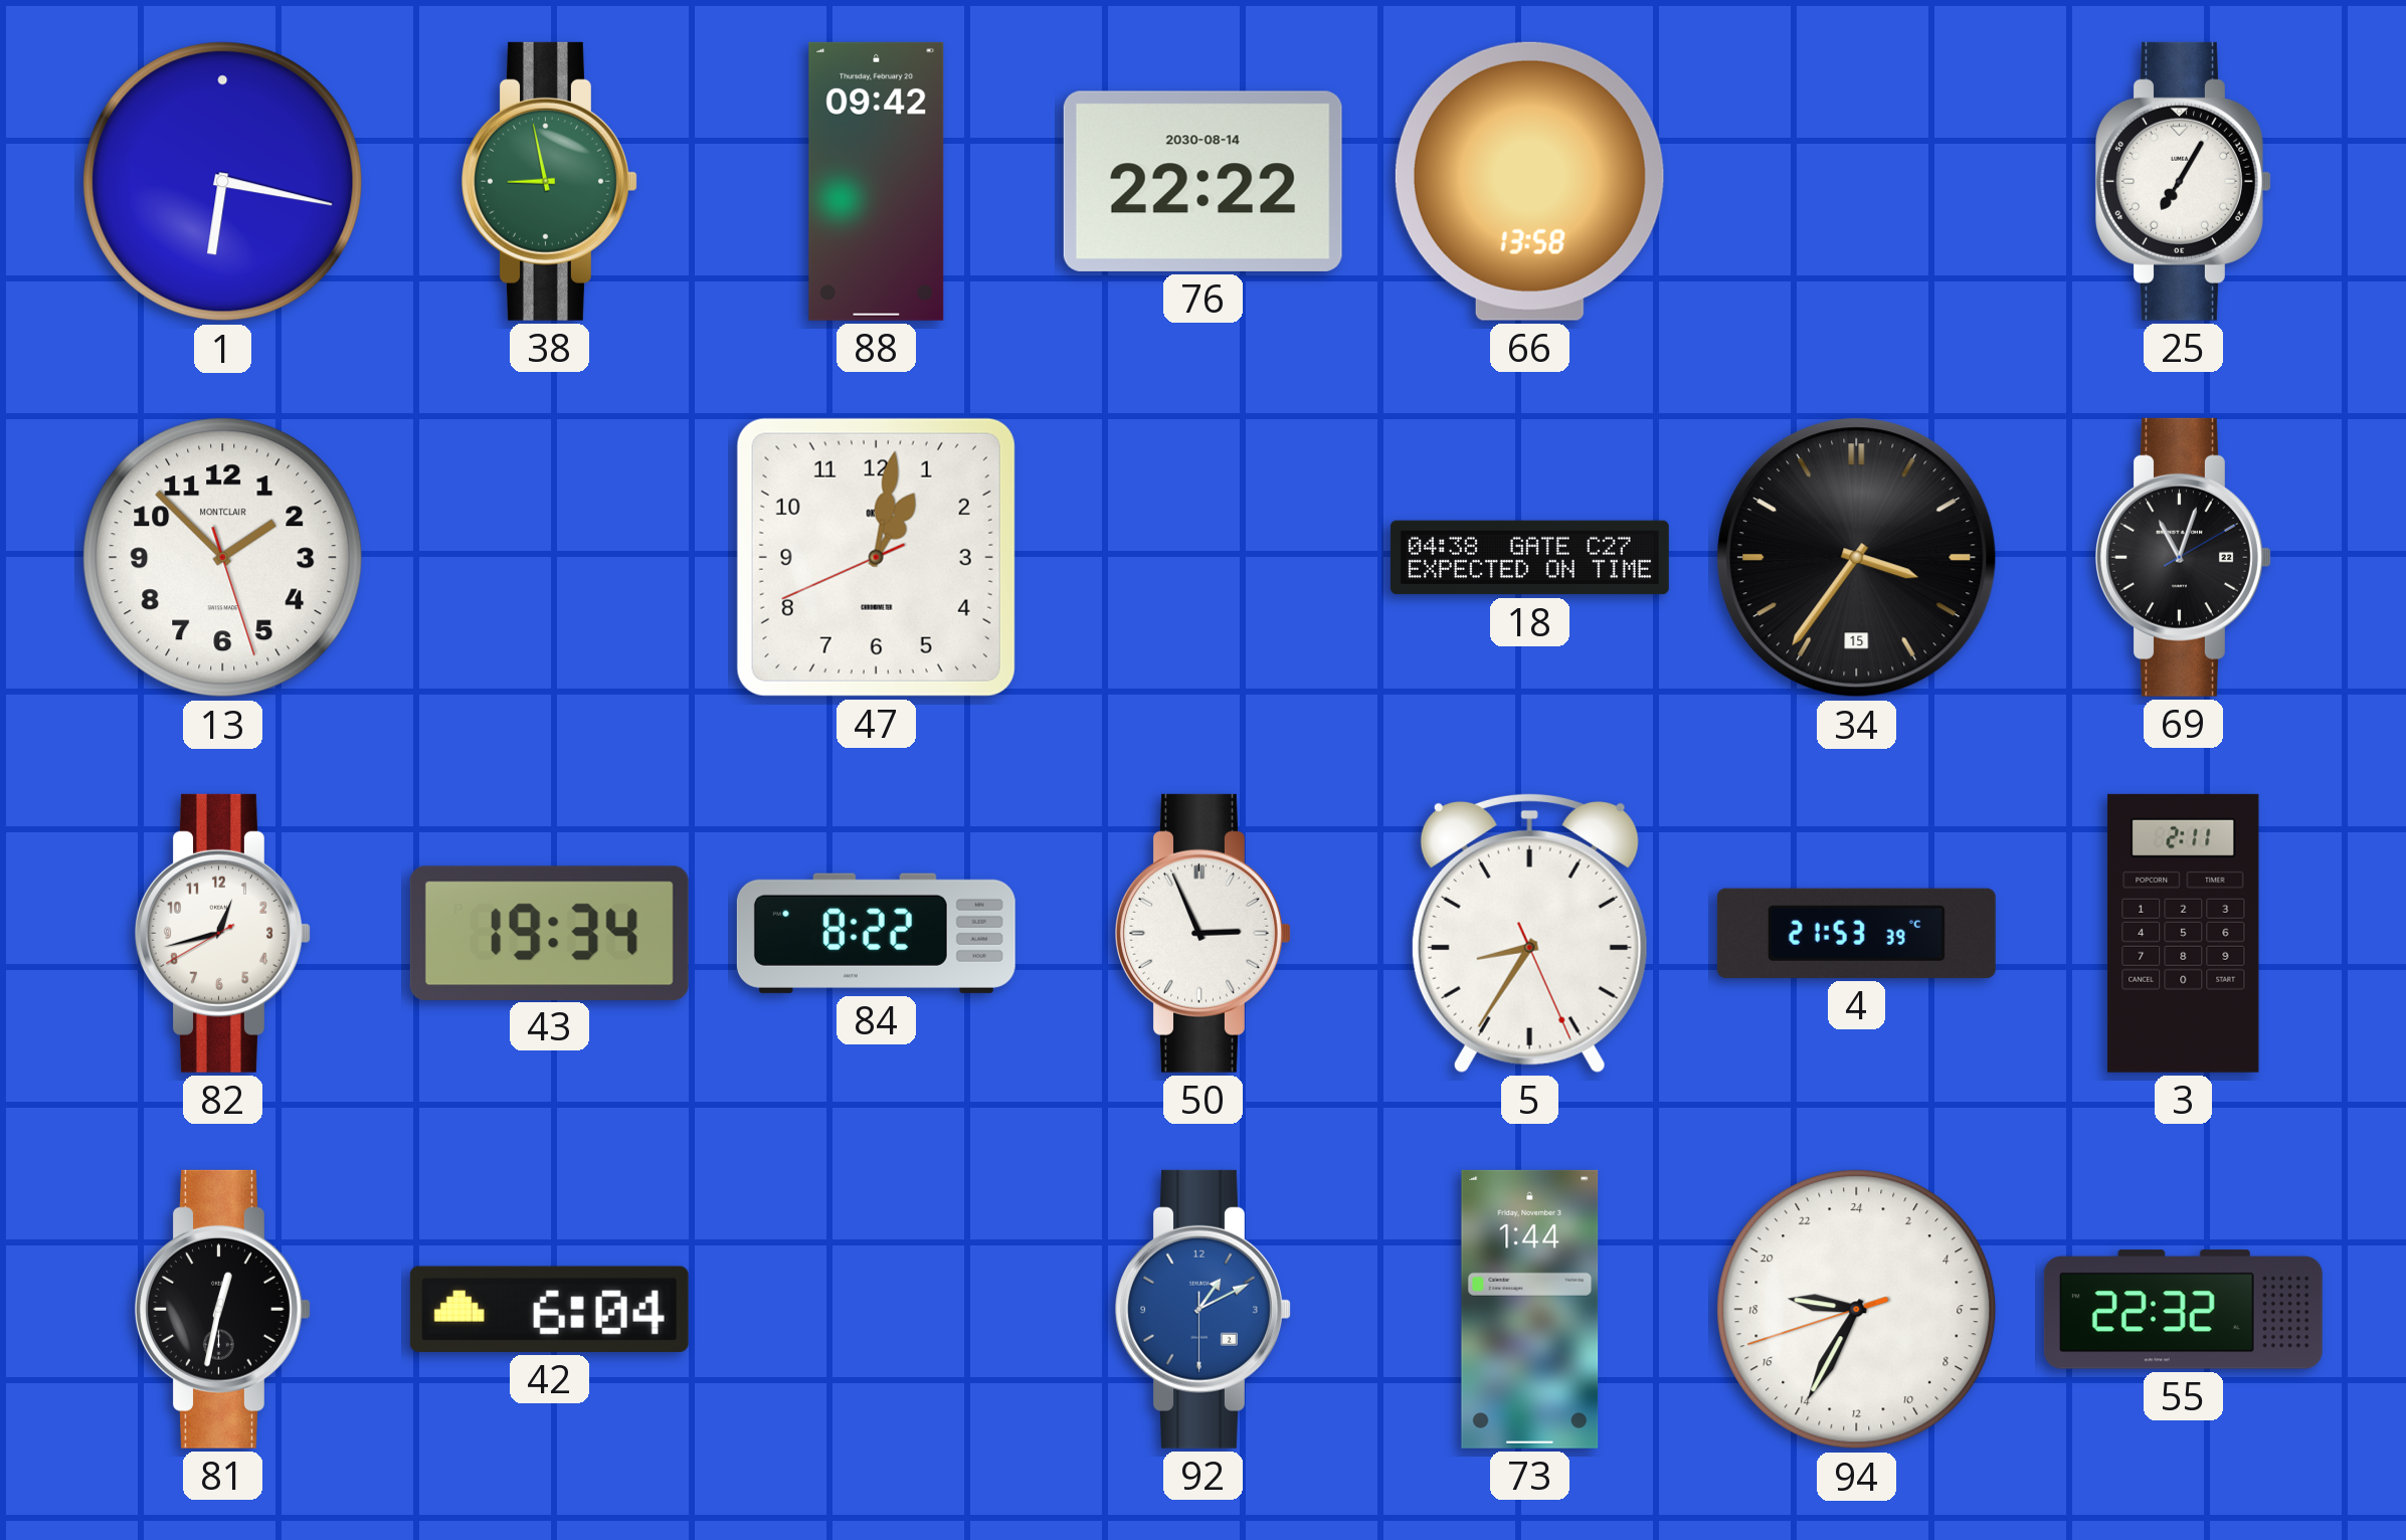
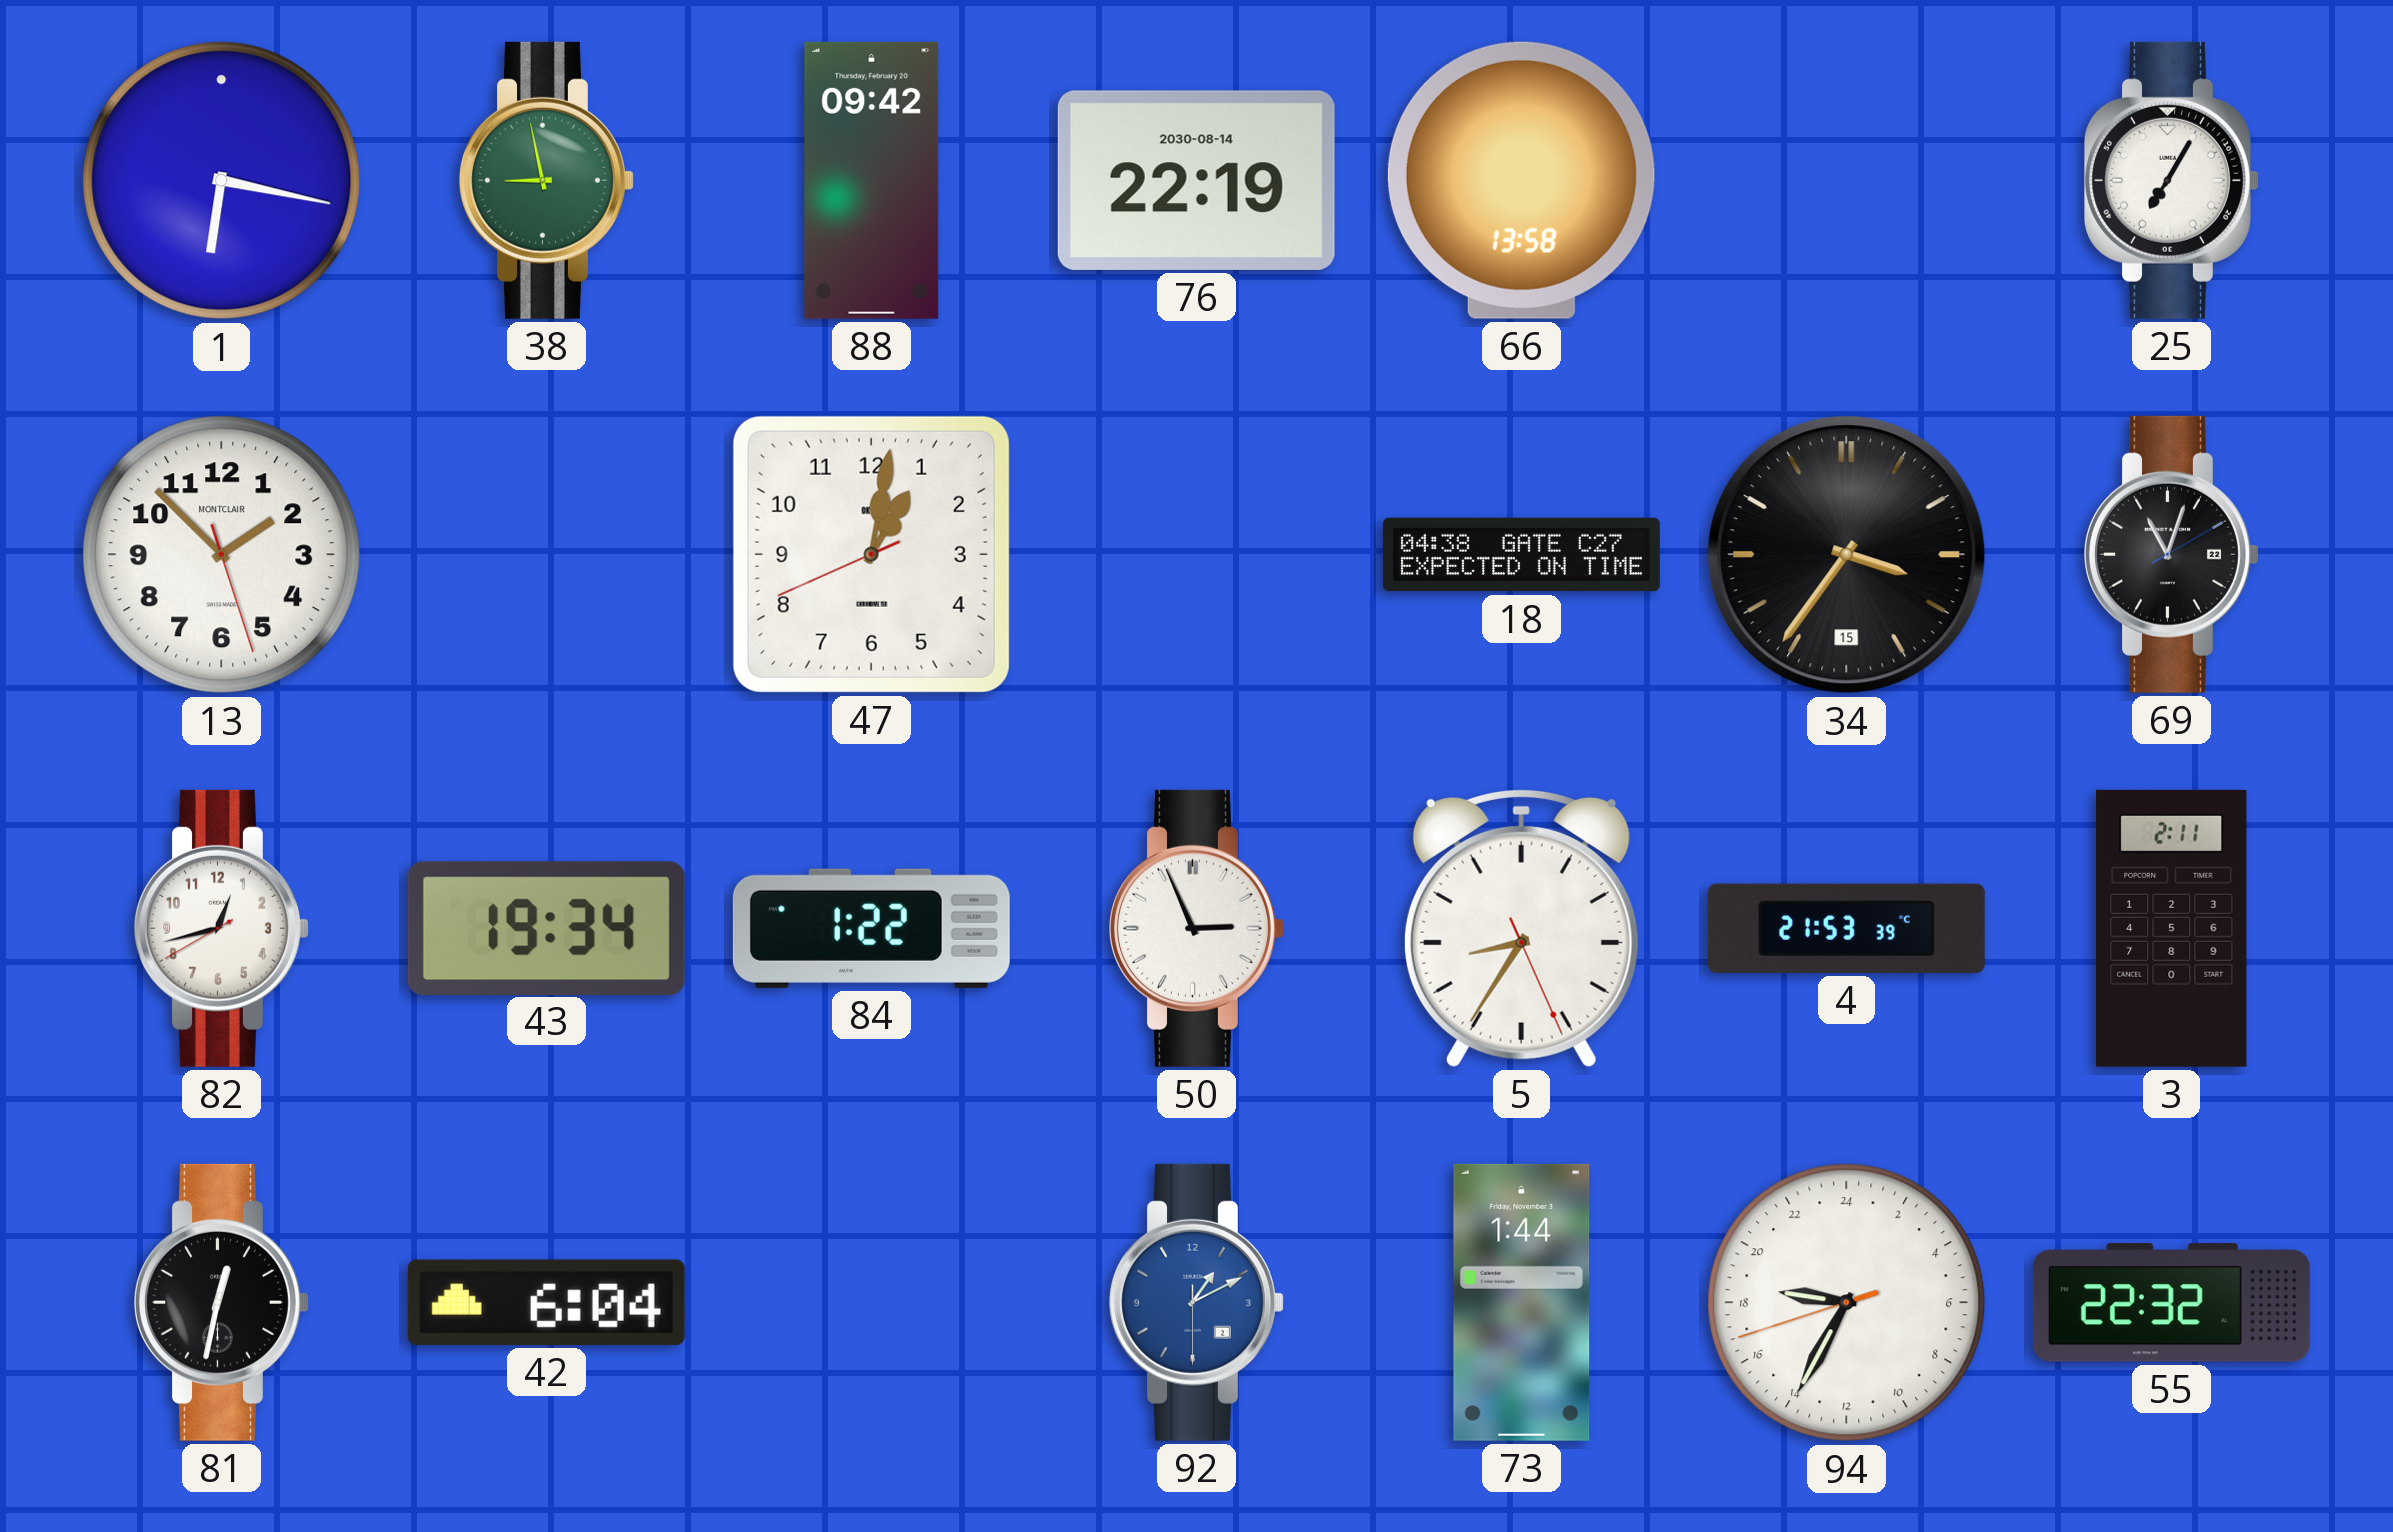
76: 22:22 -> 22:19 (1196, 180)
84: 8:22 -> 1:22 (871, 928)
